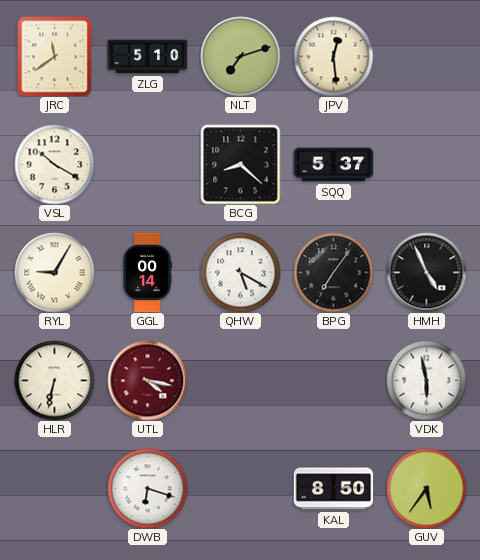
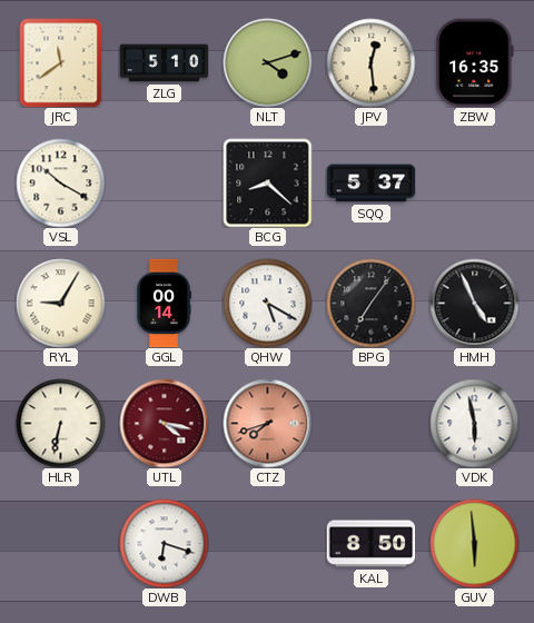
NLT: 7:12 -> 4:12 (267, 62)
ZBW: none -> 16:35 (475, 62)
CTZ: none -> 7:42 (267, 423)
GUV: 5:36 -> 5:59 (474, 543)
